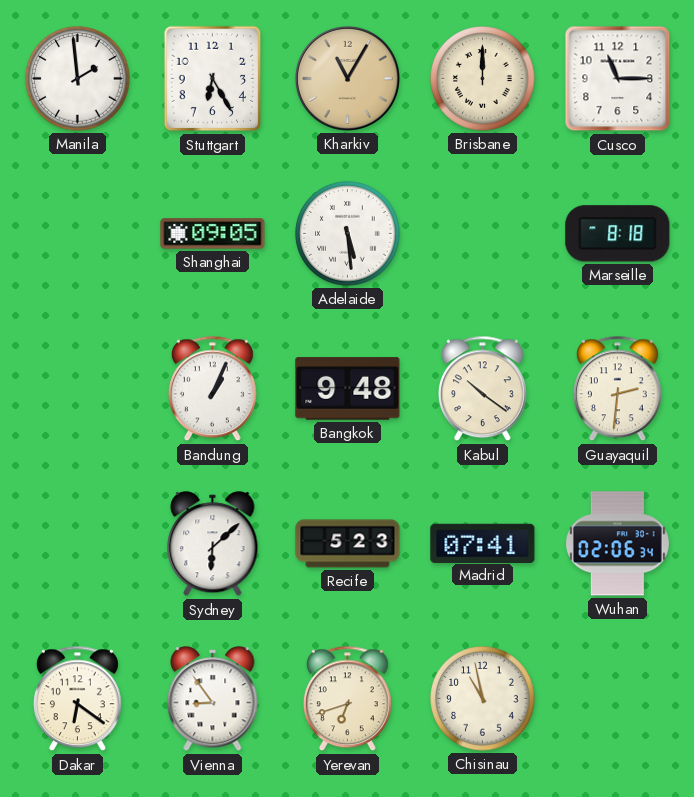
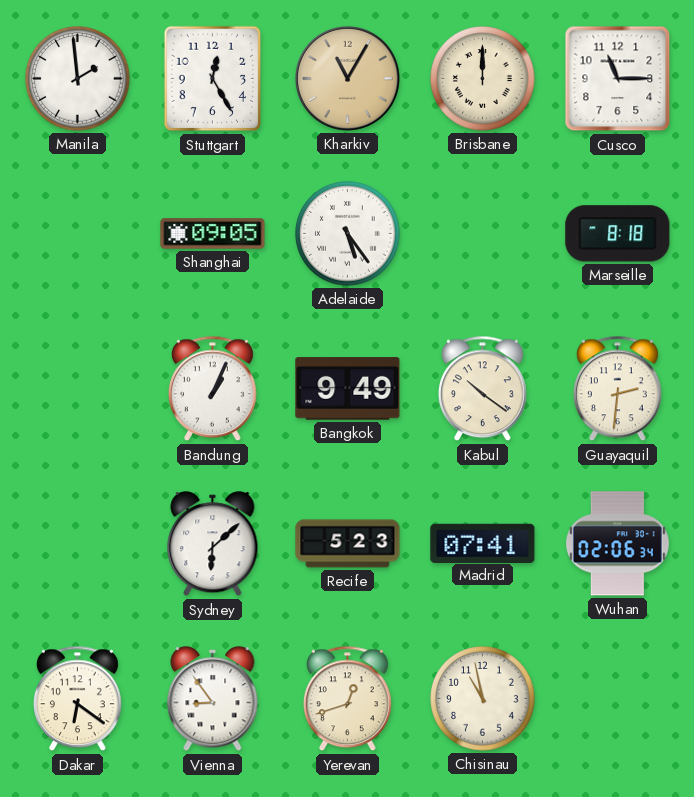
Stuttgart: 6:25 -> 12:25 (213, 79)
Adelaide: 5:29 -> 5:24 (348, 234)
Bangkok: 9:48 -> 9:49 (348, 389)
Yerevan: 6:42 -> 12:42 (348, 699)
